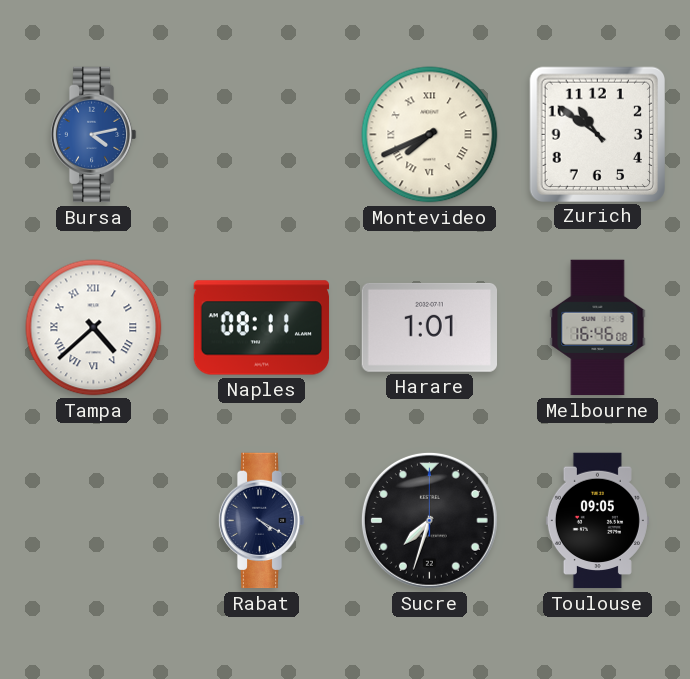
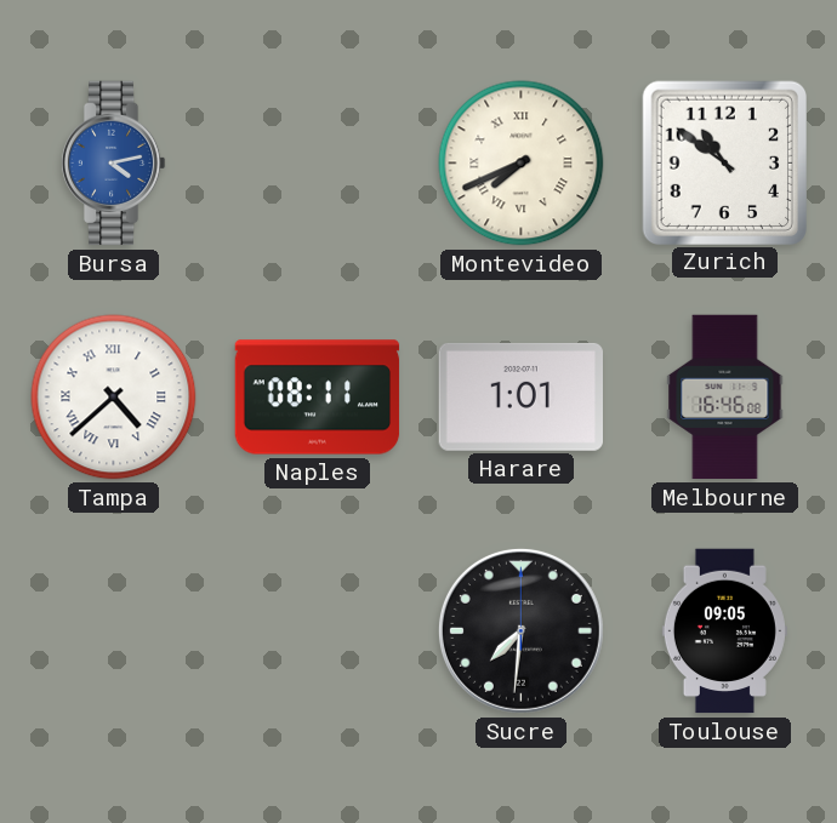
Rabat: 4:20 -> none (261, 521)
Sucre: 7:33 -> 7:31 (520, 630)
